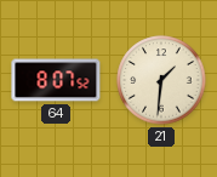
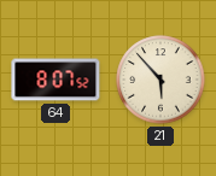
21: 1:31 -> 5:53 (160, 80)
